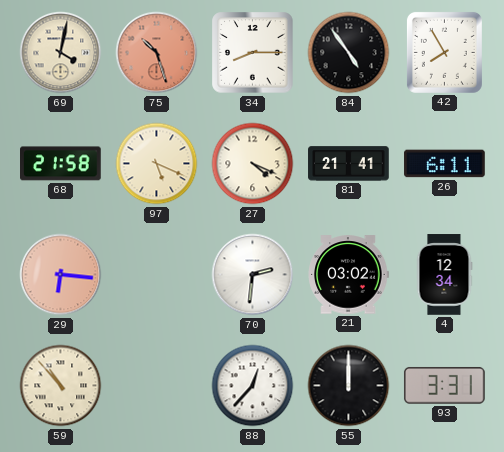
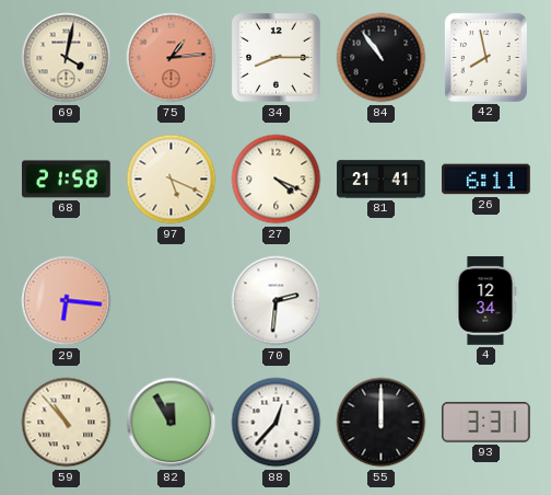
75: 10:27 -> 1:14 (172, 58)
84: 4:54 -> 10:54 (382, 58)
42: 7:55 -> 7:58 (485, 57)
21: 03:02 -> none (348, 275)
82: none -> 11:55 (172, 423)
